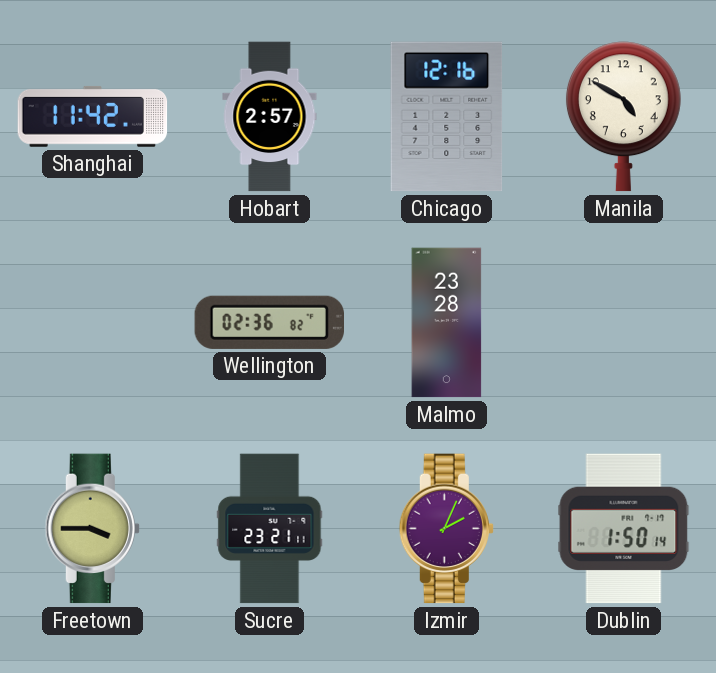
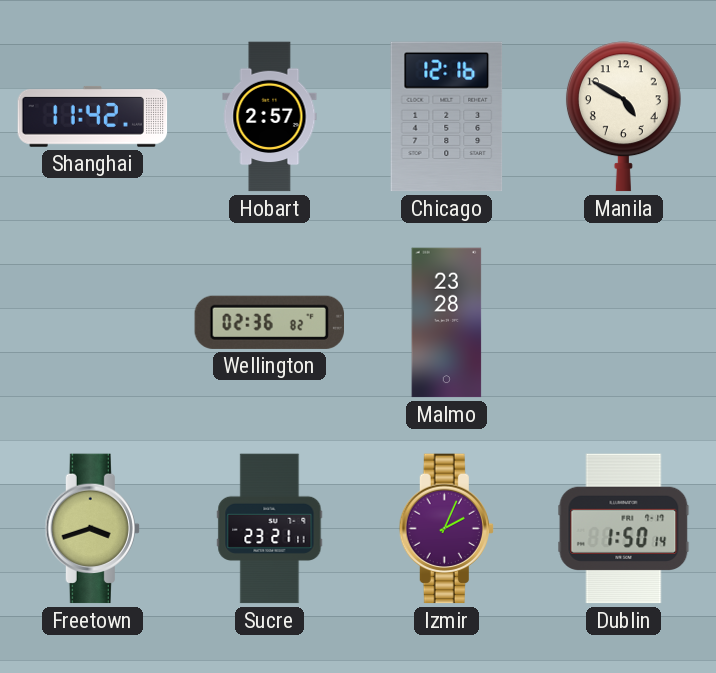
Freetown: 3:45 -> 3:42 (92, 529)
